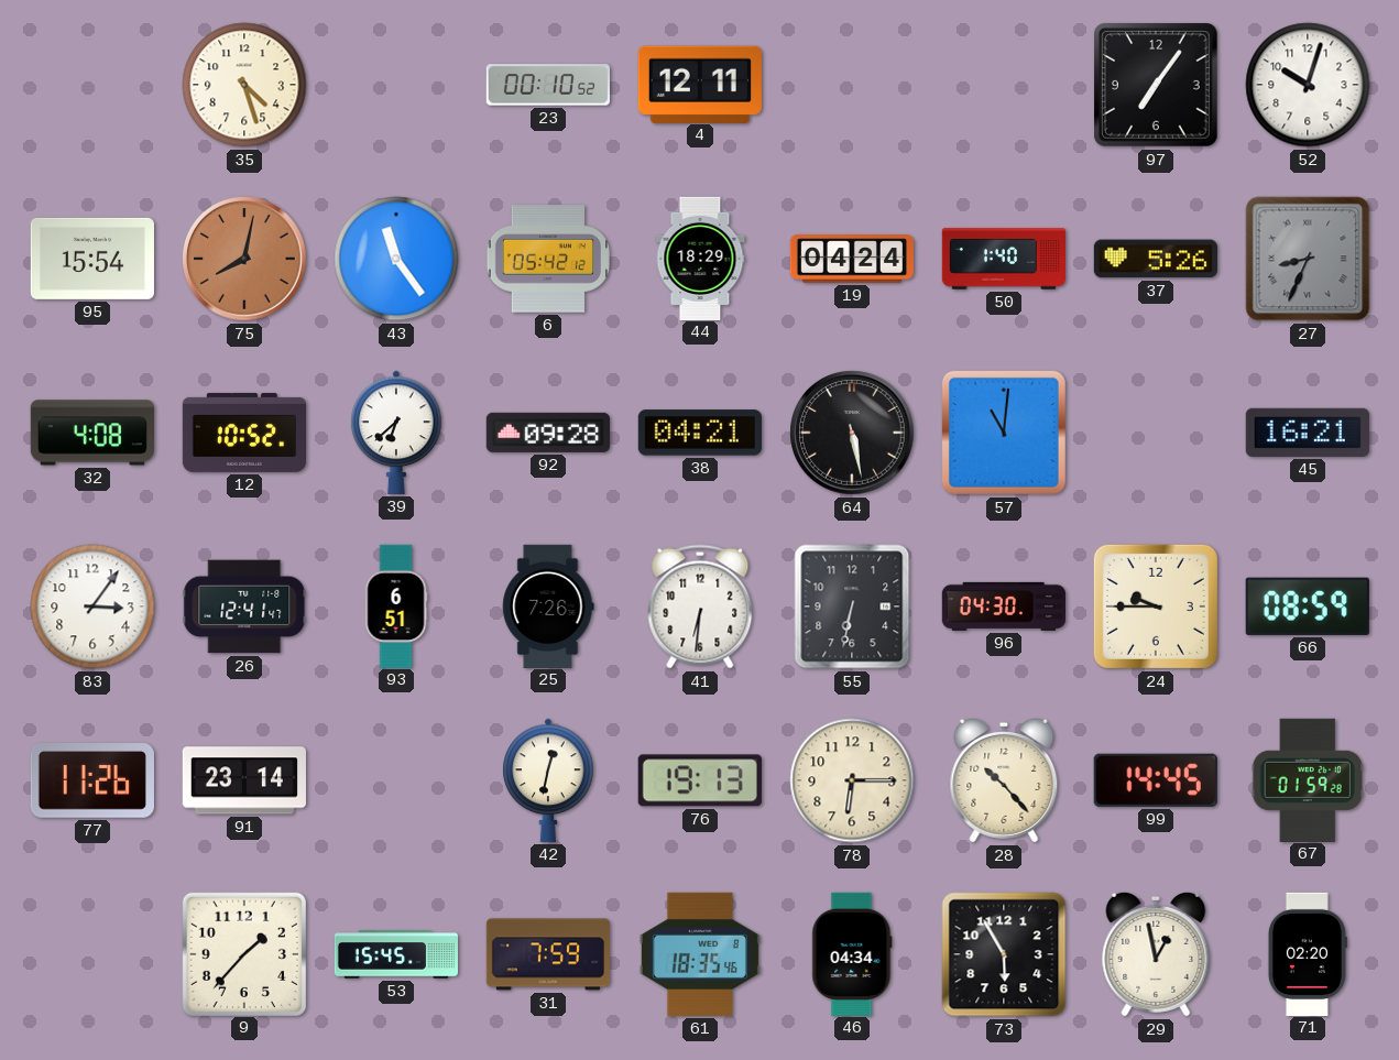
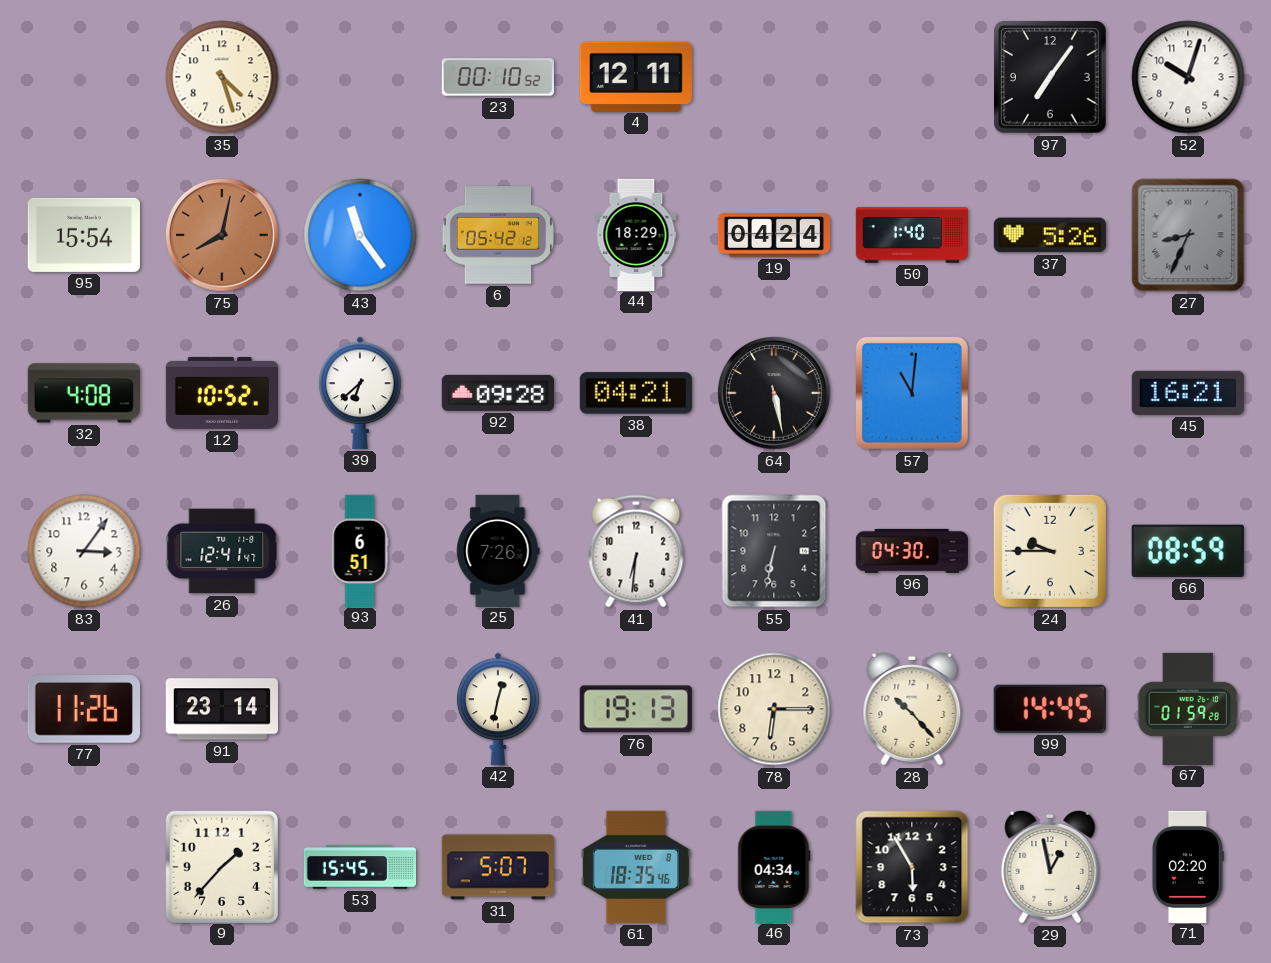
31: 7:59 -> 5:07 (497, 867)
